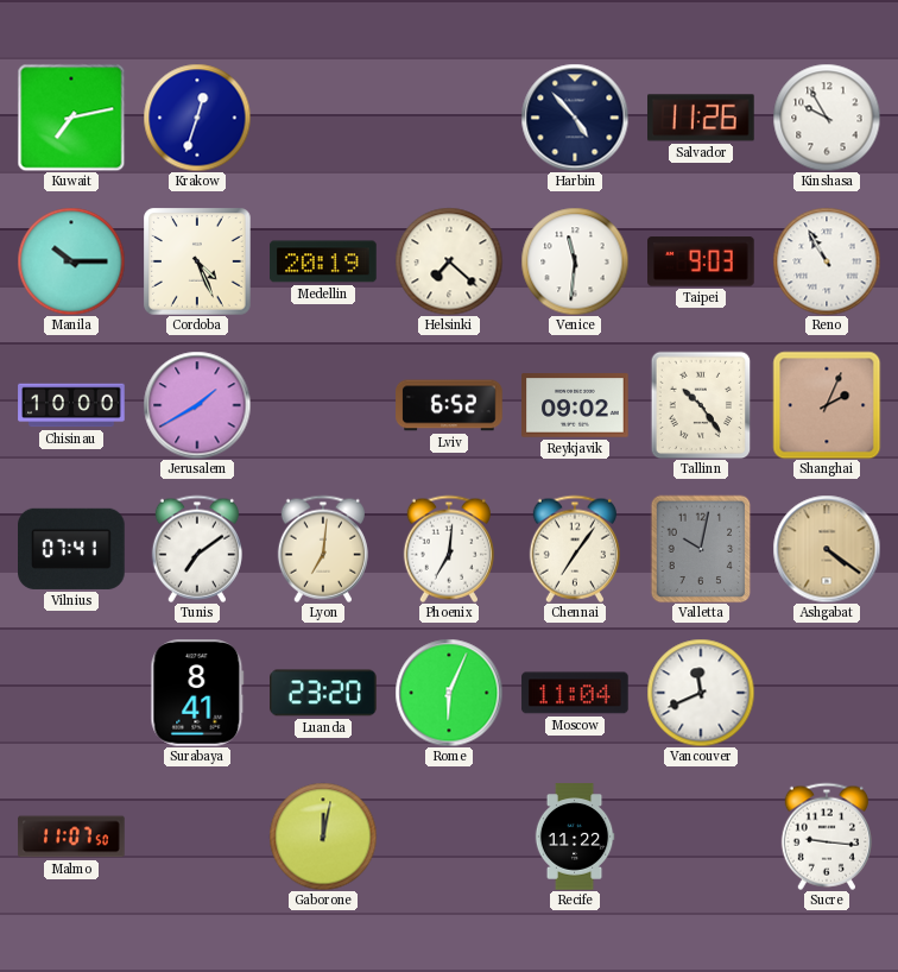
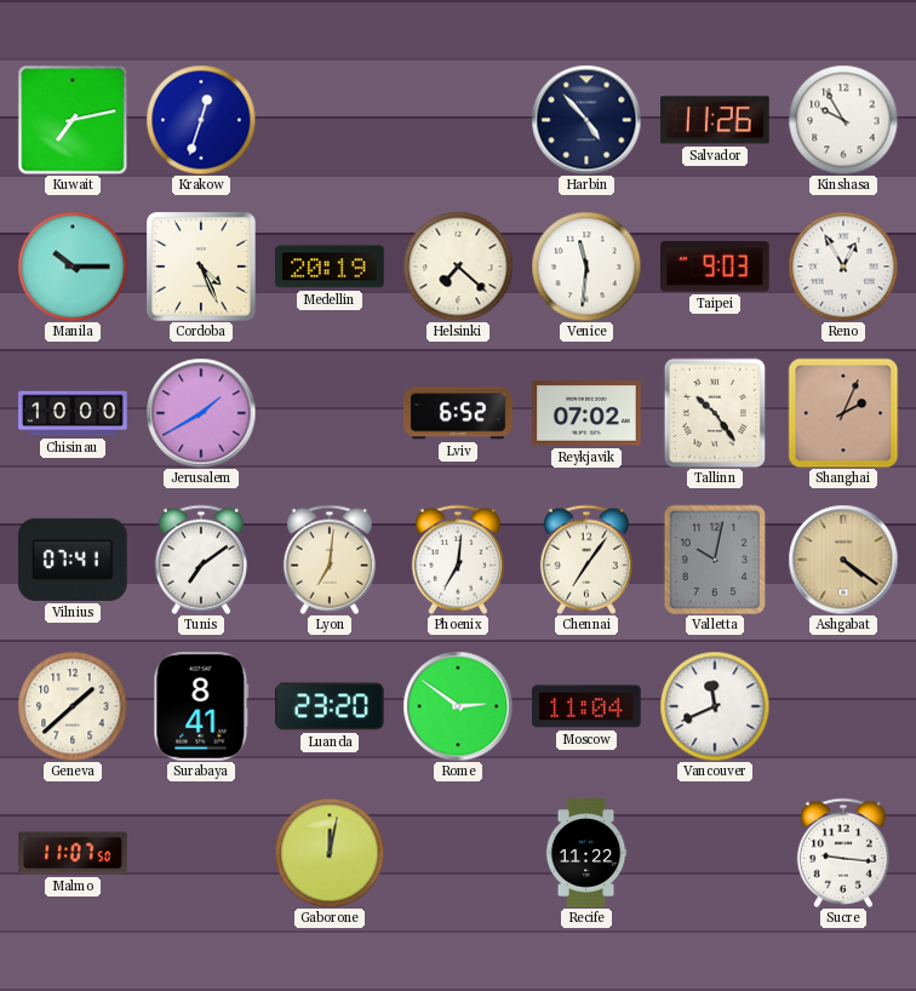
Reno: 10:55 -> 12:55 (843, 267)
Reykjavik: 09:02 -> 07:02 (586, 413)
Geneva: none -> 1:38 (73, 706)
Rome: 6:04 -> 2:51 (458, 706)
